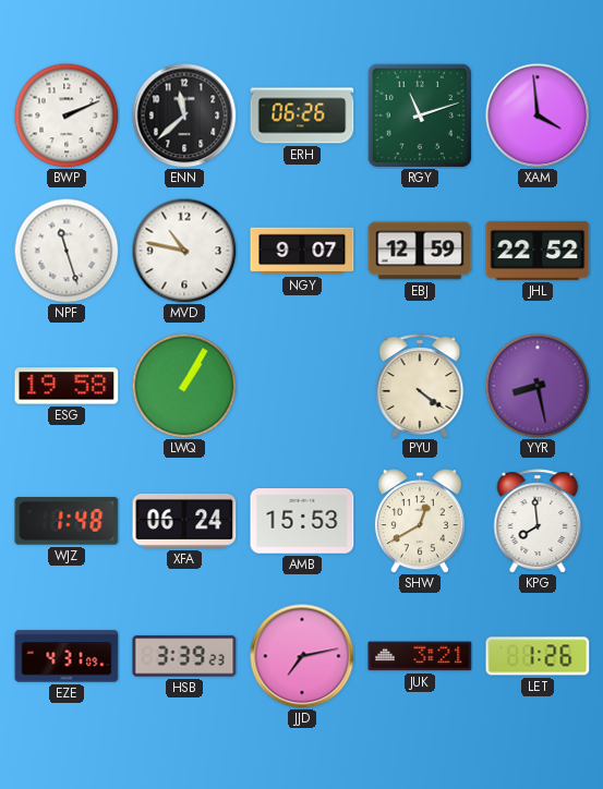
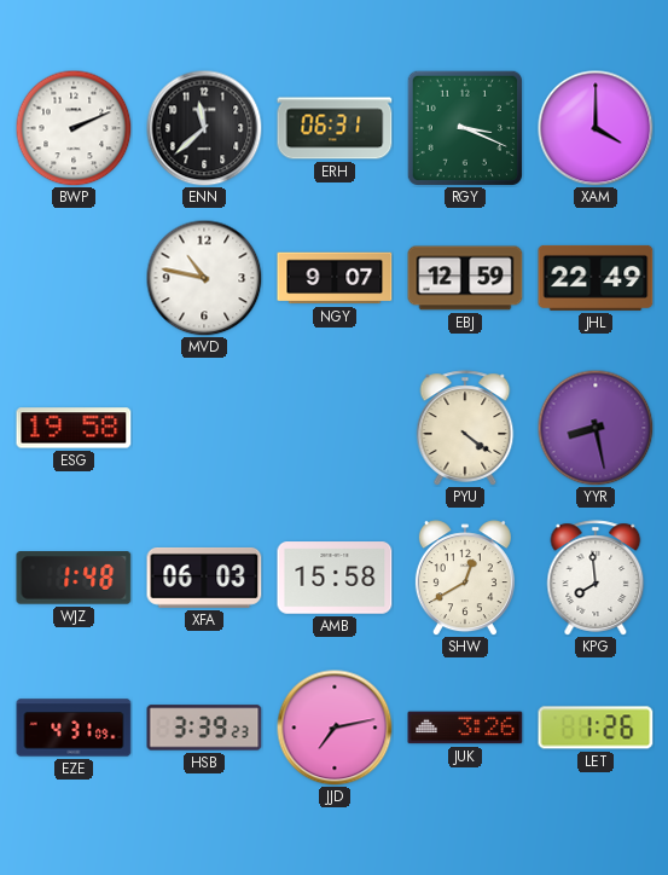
ERH: 06:26 -> 06:31 (335, 128)
RGY: 11:12 -> 3:19 (464, 127)
XAM: 3:59 -> 4:00 (596, 128)
NPF: 11:27 -> none (67, 251)
JHL: 22:52 -> 22:49 (596, 278)
LWQ: 1:05 -> none (184, 386)
XFA: 06:24 -> 06:03 (204, 578)
AMB: 15:53 -> 15:58 (335, 578)
JUK: 3:21 -> 3:26 (465, 728)
